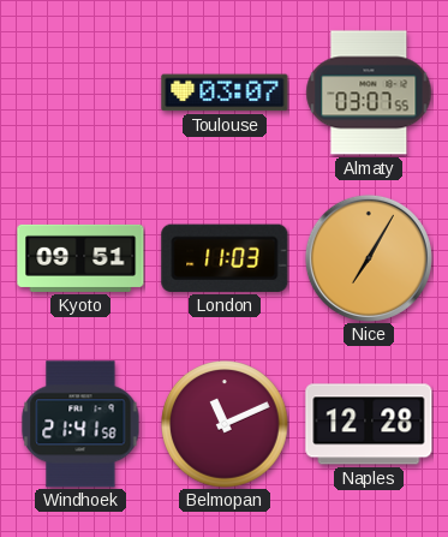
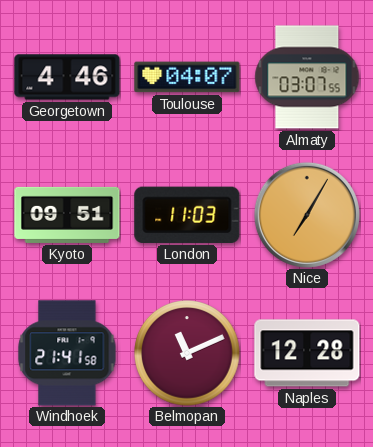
Georgetown: none -> 4:46 (67, 77)
Toulouse: 03:07 -> 04:07 (187, 77)
